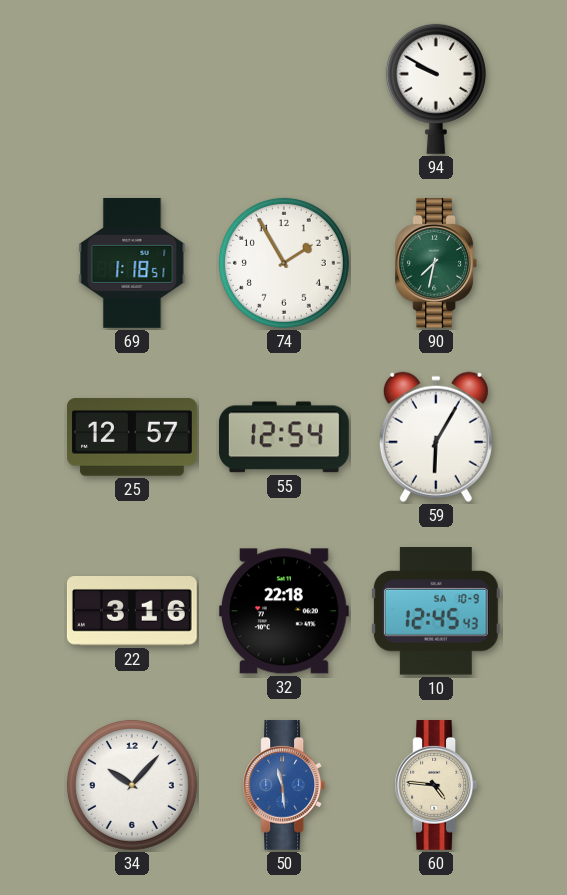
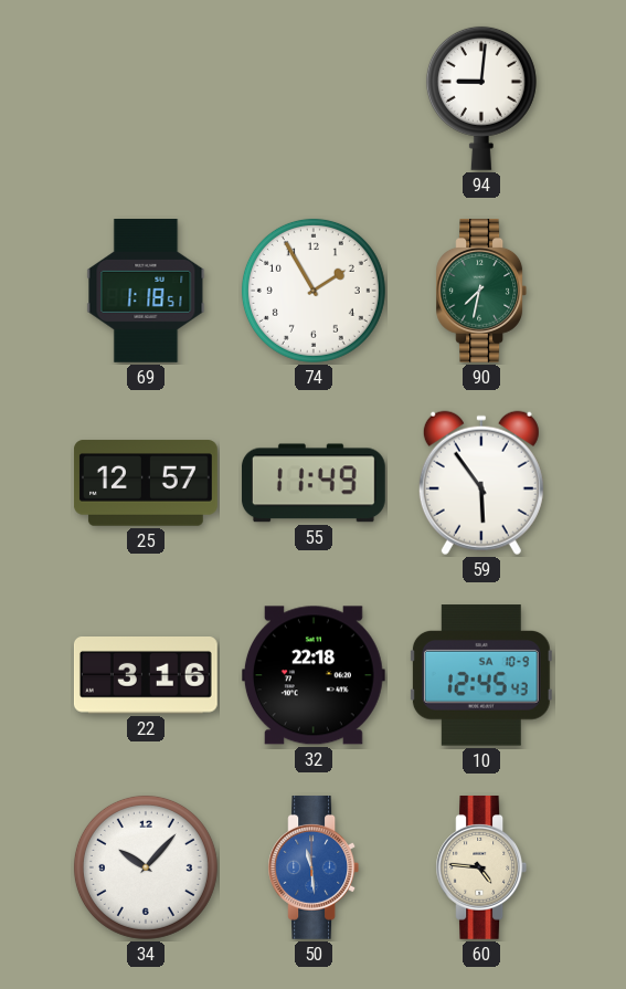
94: 9:50 -> 9:01 (481, 98)
55: 12:54 -> 11:49 (314, 483)
59: 6:05 -> 5:54 (481, 483)
